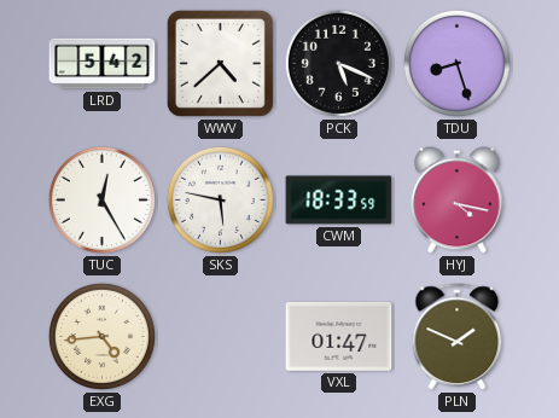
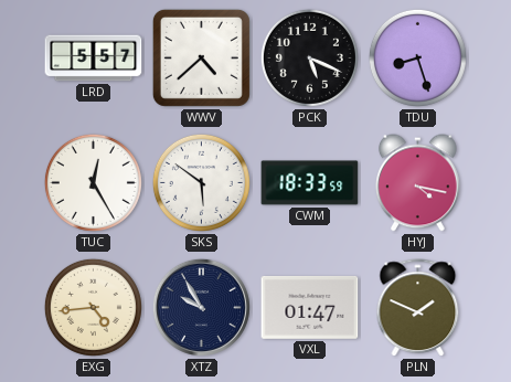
LRD: 5:42 -> 5:57 (94, 59)
SKS: 5:47 -> 5:51 (201, 182)
XTZ: none -> 9:55 (201, 307)
